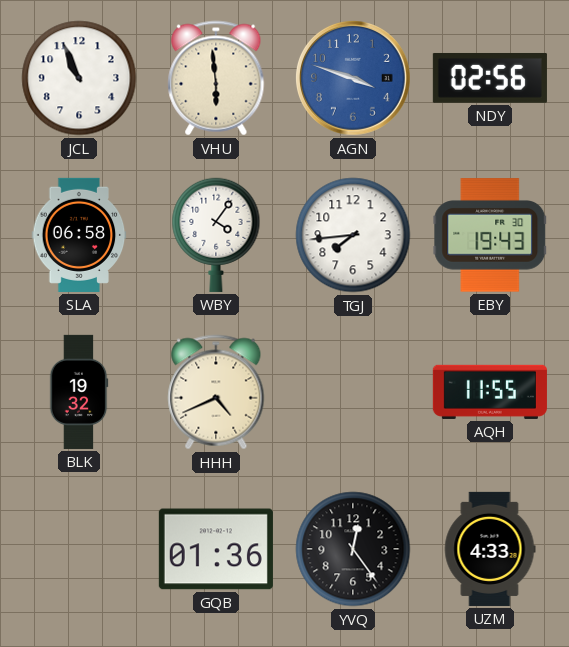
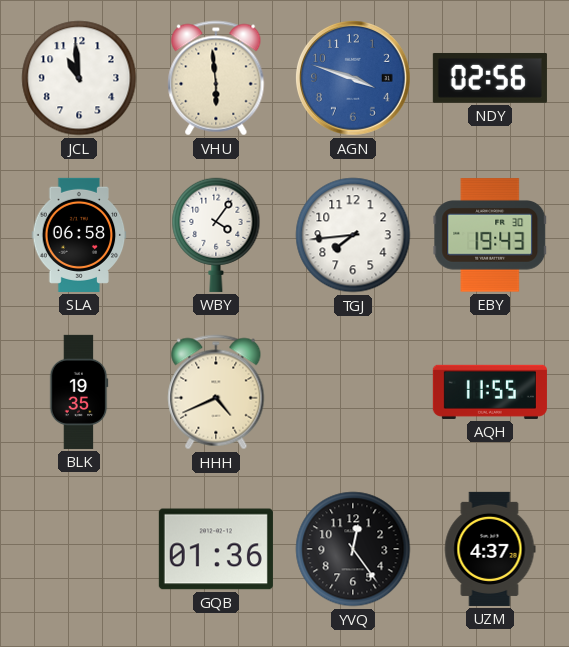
JCL: 10:56 -> 10:59 (79, 78)
BLK: 19:32 -> 19:35 (79, 392)
UZM: 4:33 -> 4:37 (490, 549)
